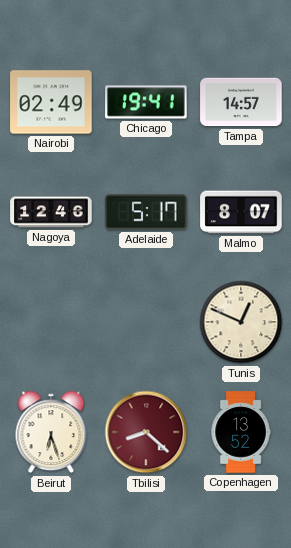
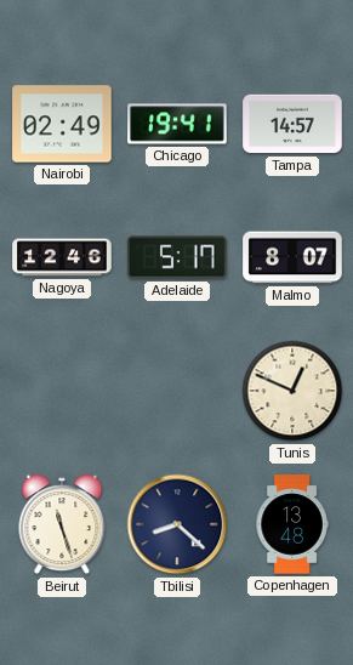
Beirut: 6:27 -> 11:27 (62, 524)
Tbilisi dial: burgundy -> navy (177, 524)
Copenhagen: 13:52 -> 13:48 (292, 524)
